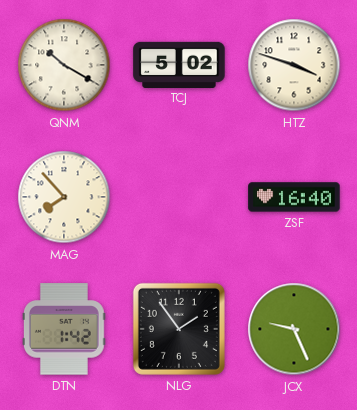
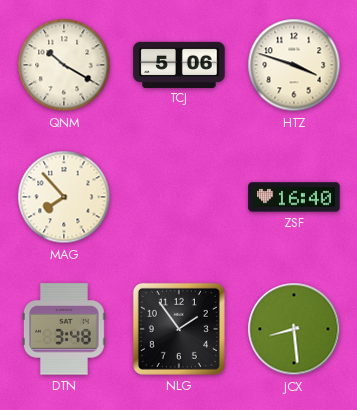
TCJ: 5:02 -> 5:06 (179, 64)
DTN: 1:42 -> 3:48 (64, 329)
JCX: 9:26 -> 8:29 (294, 329)
